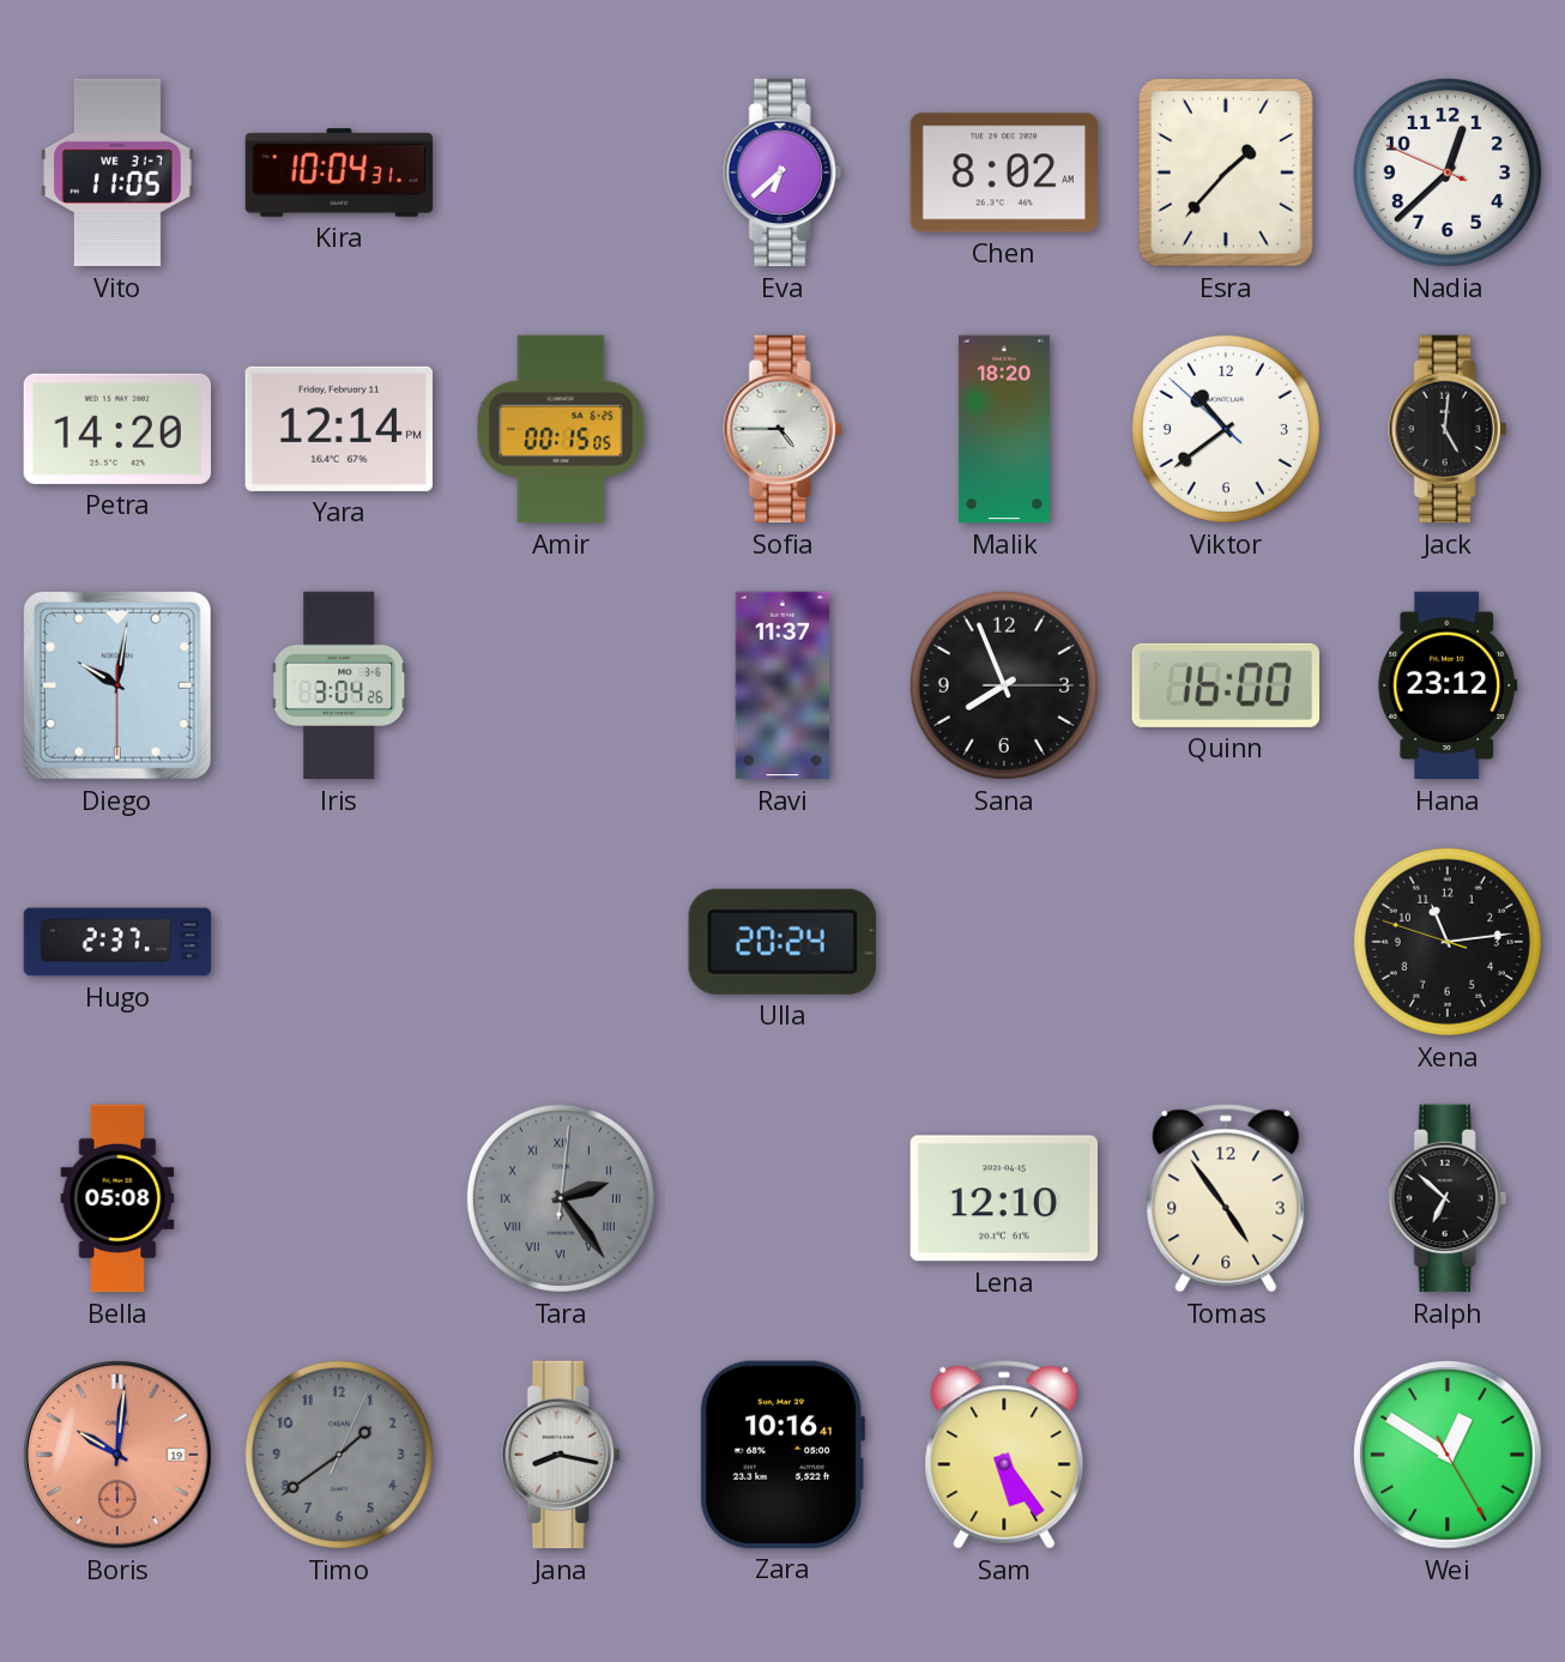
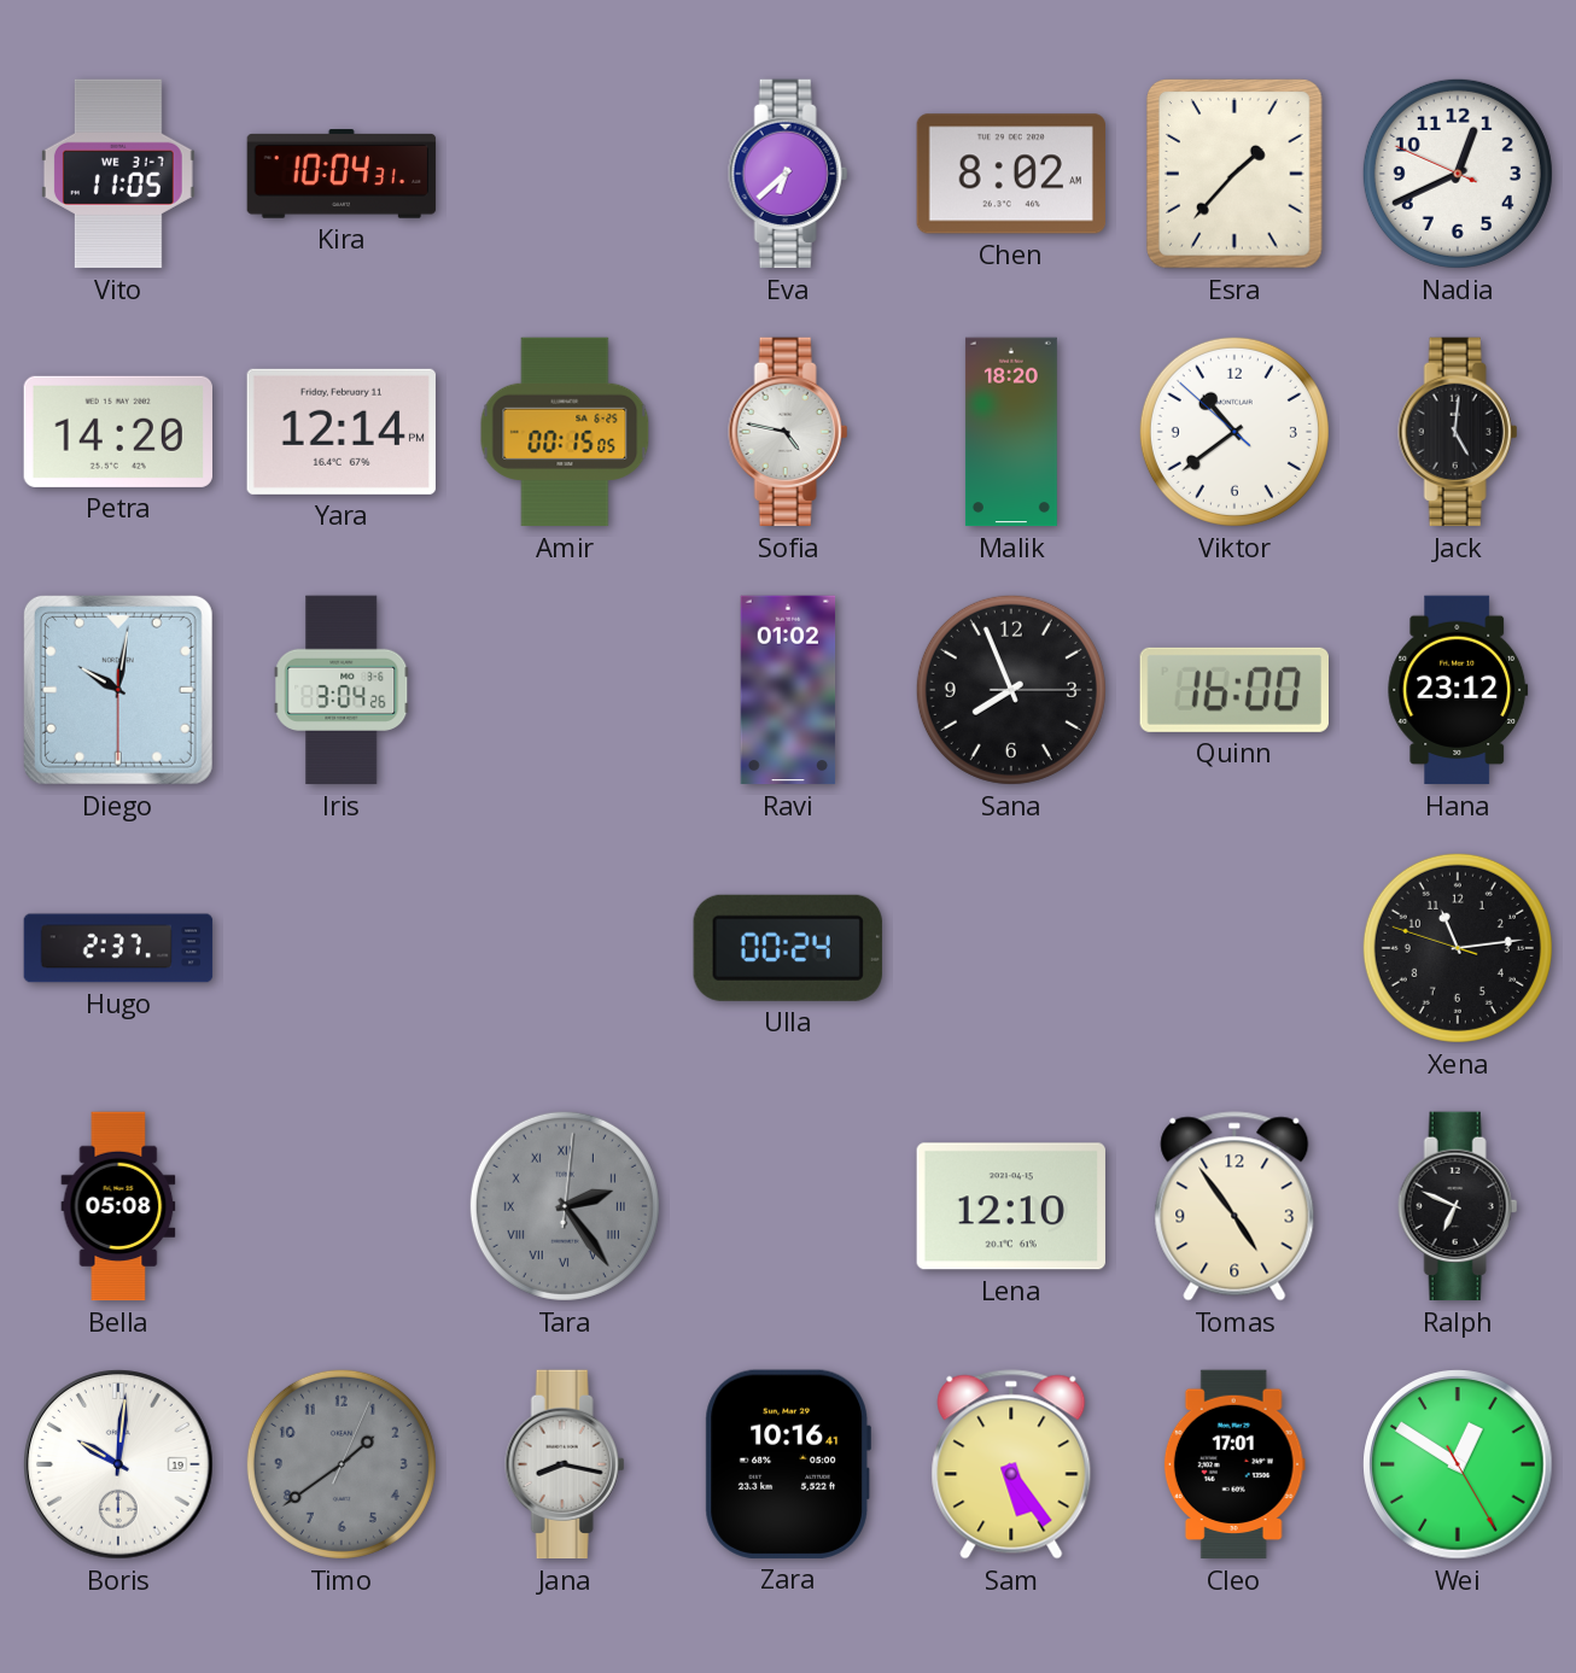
Nadia: 12:37 -> 12:40 (1458, 174)
Sofia: 4:45 -> 4:47 (788, 432)
Ravi: 11:37 -> 01:02 (788, 690)
Ulla: 20:24 -> 00:24 (788, 948)
Ralph: 6:52 -> 6:49 (1458, 1206)
Boris dial: salmon -> white (118, 1464)
Cleo: none -> 17:01 (1234, 1464)
